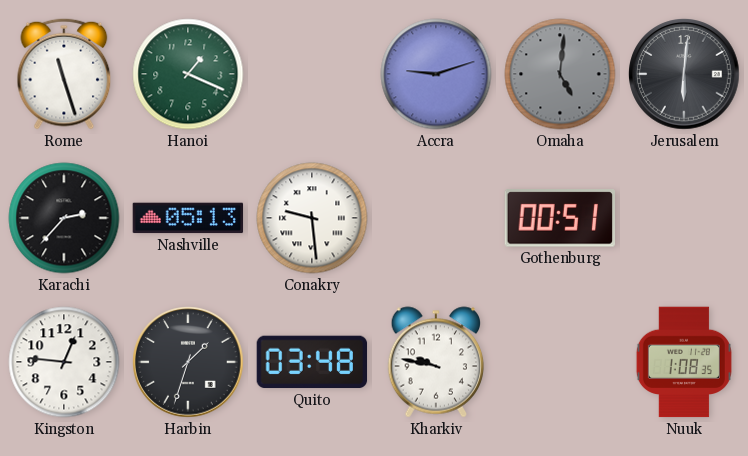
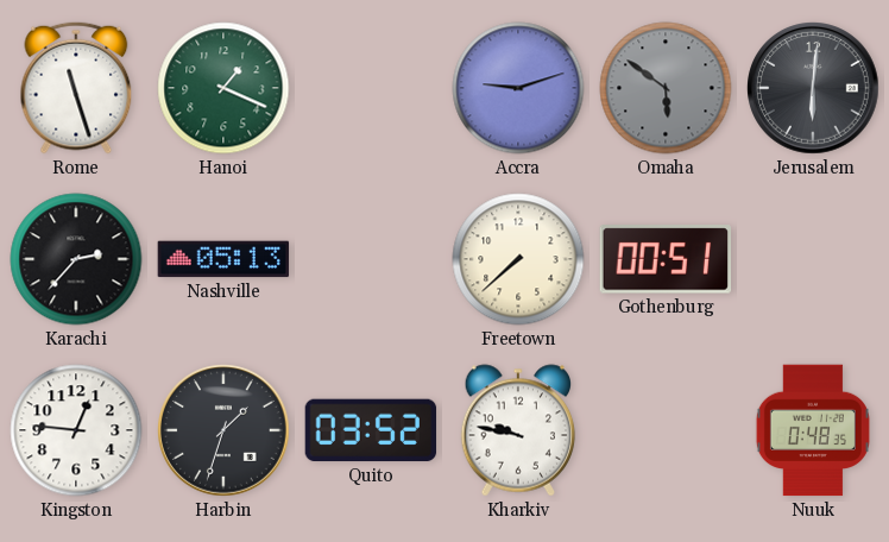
Omaha: 5:01 -> 5:51 (666, 88)
Conakry: 9:29 -> none (312, 218)
Freetown: none -> 7:38 (518, 259)
Quito: 03:48 -> 03:52 (371, 430)
Nuuk: 1:08 -> 0:48 (813, 430)
